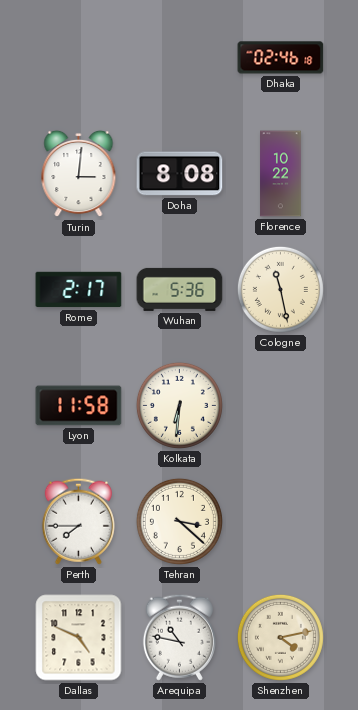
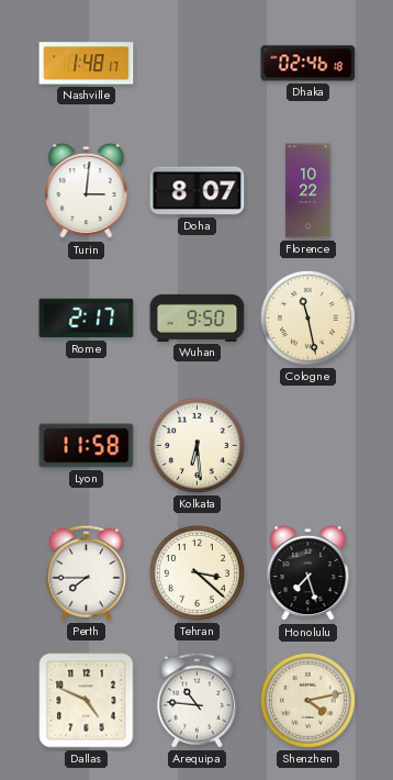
Nashville: none -> 1:48 (87, 64)
Doha: 8:08 -> 8:07 (198, 191)
Wuhan: 5:36 -> 9:50 (198, 317)
Kolkata: 6:31 -> 6:29 (196, 445)
Honolulu: none -> 7:27 (308, 573)
Arequipa: 10:47 -> 10:46 (196, 700)
